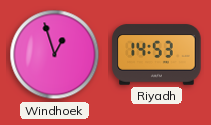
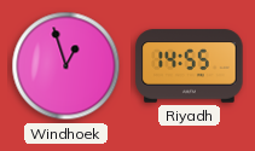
Riyadh: 14:53 -> 14:55 (190, 66)
